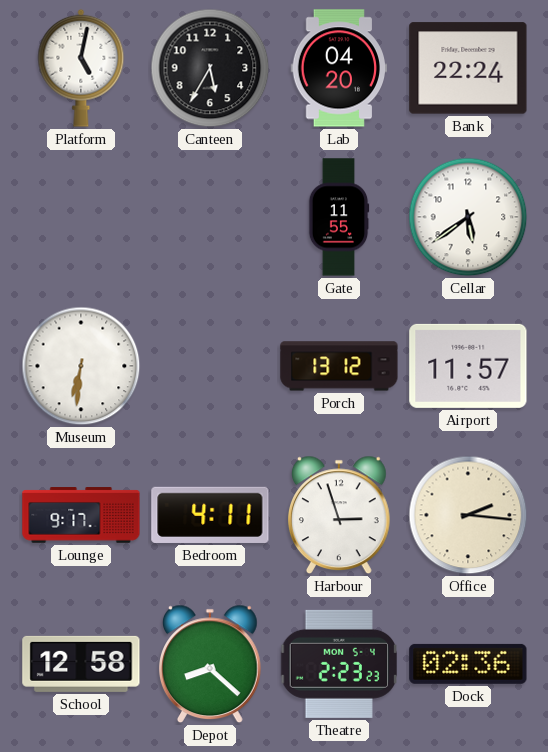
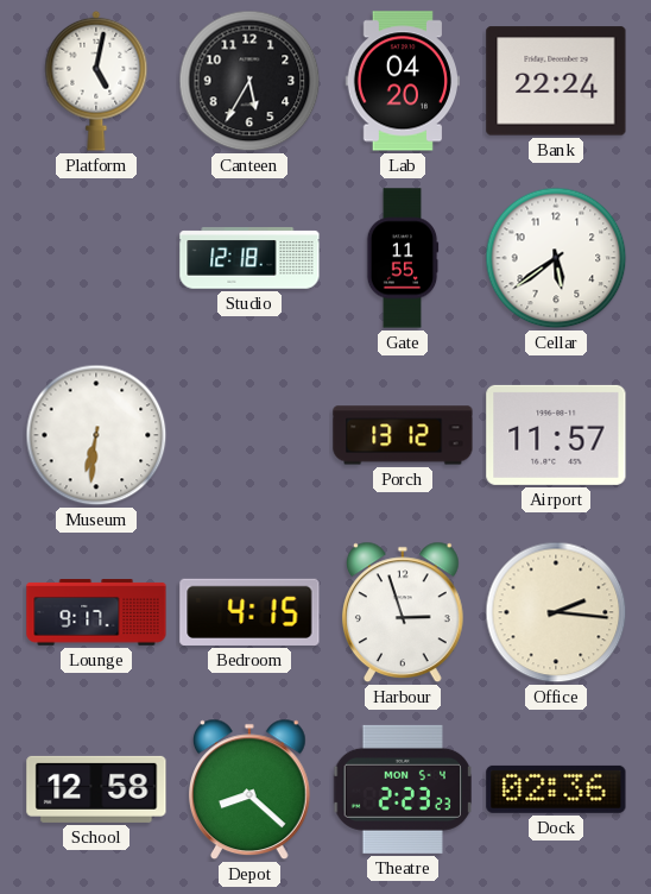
Studio: none -> 12:18 (249, 258)
Bedroom: 4:11 -> 4:15 (249, 612)
